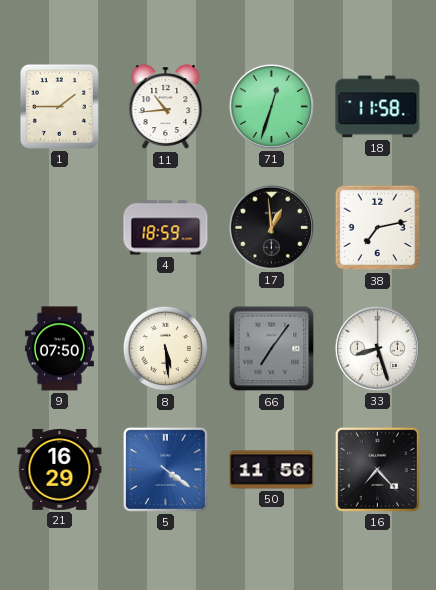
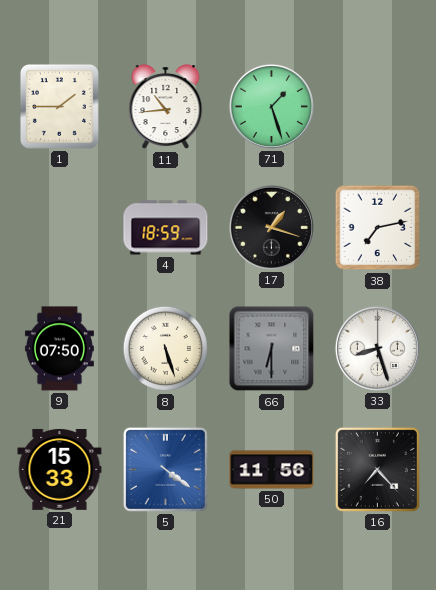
71: 12:33 -> 1:27 (271, 106)
18: 11:58 -> none (378, 107)
17: 12:59 -> 1:18 (271, 227)
8: 5:29 -> 5:27 (166, 349)
66: 7:06 -> 6:30 (272, 349)
21: 16:29 -> 15:33 (60, 469)
